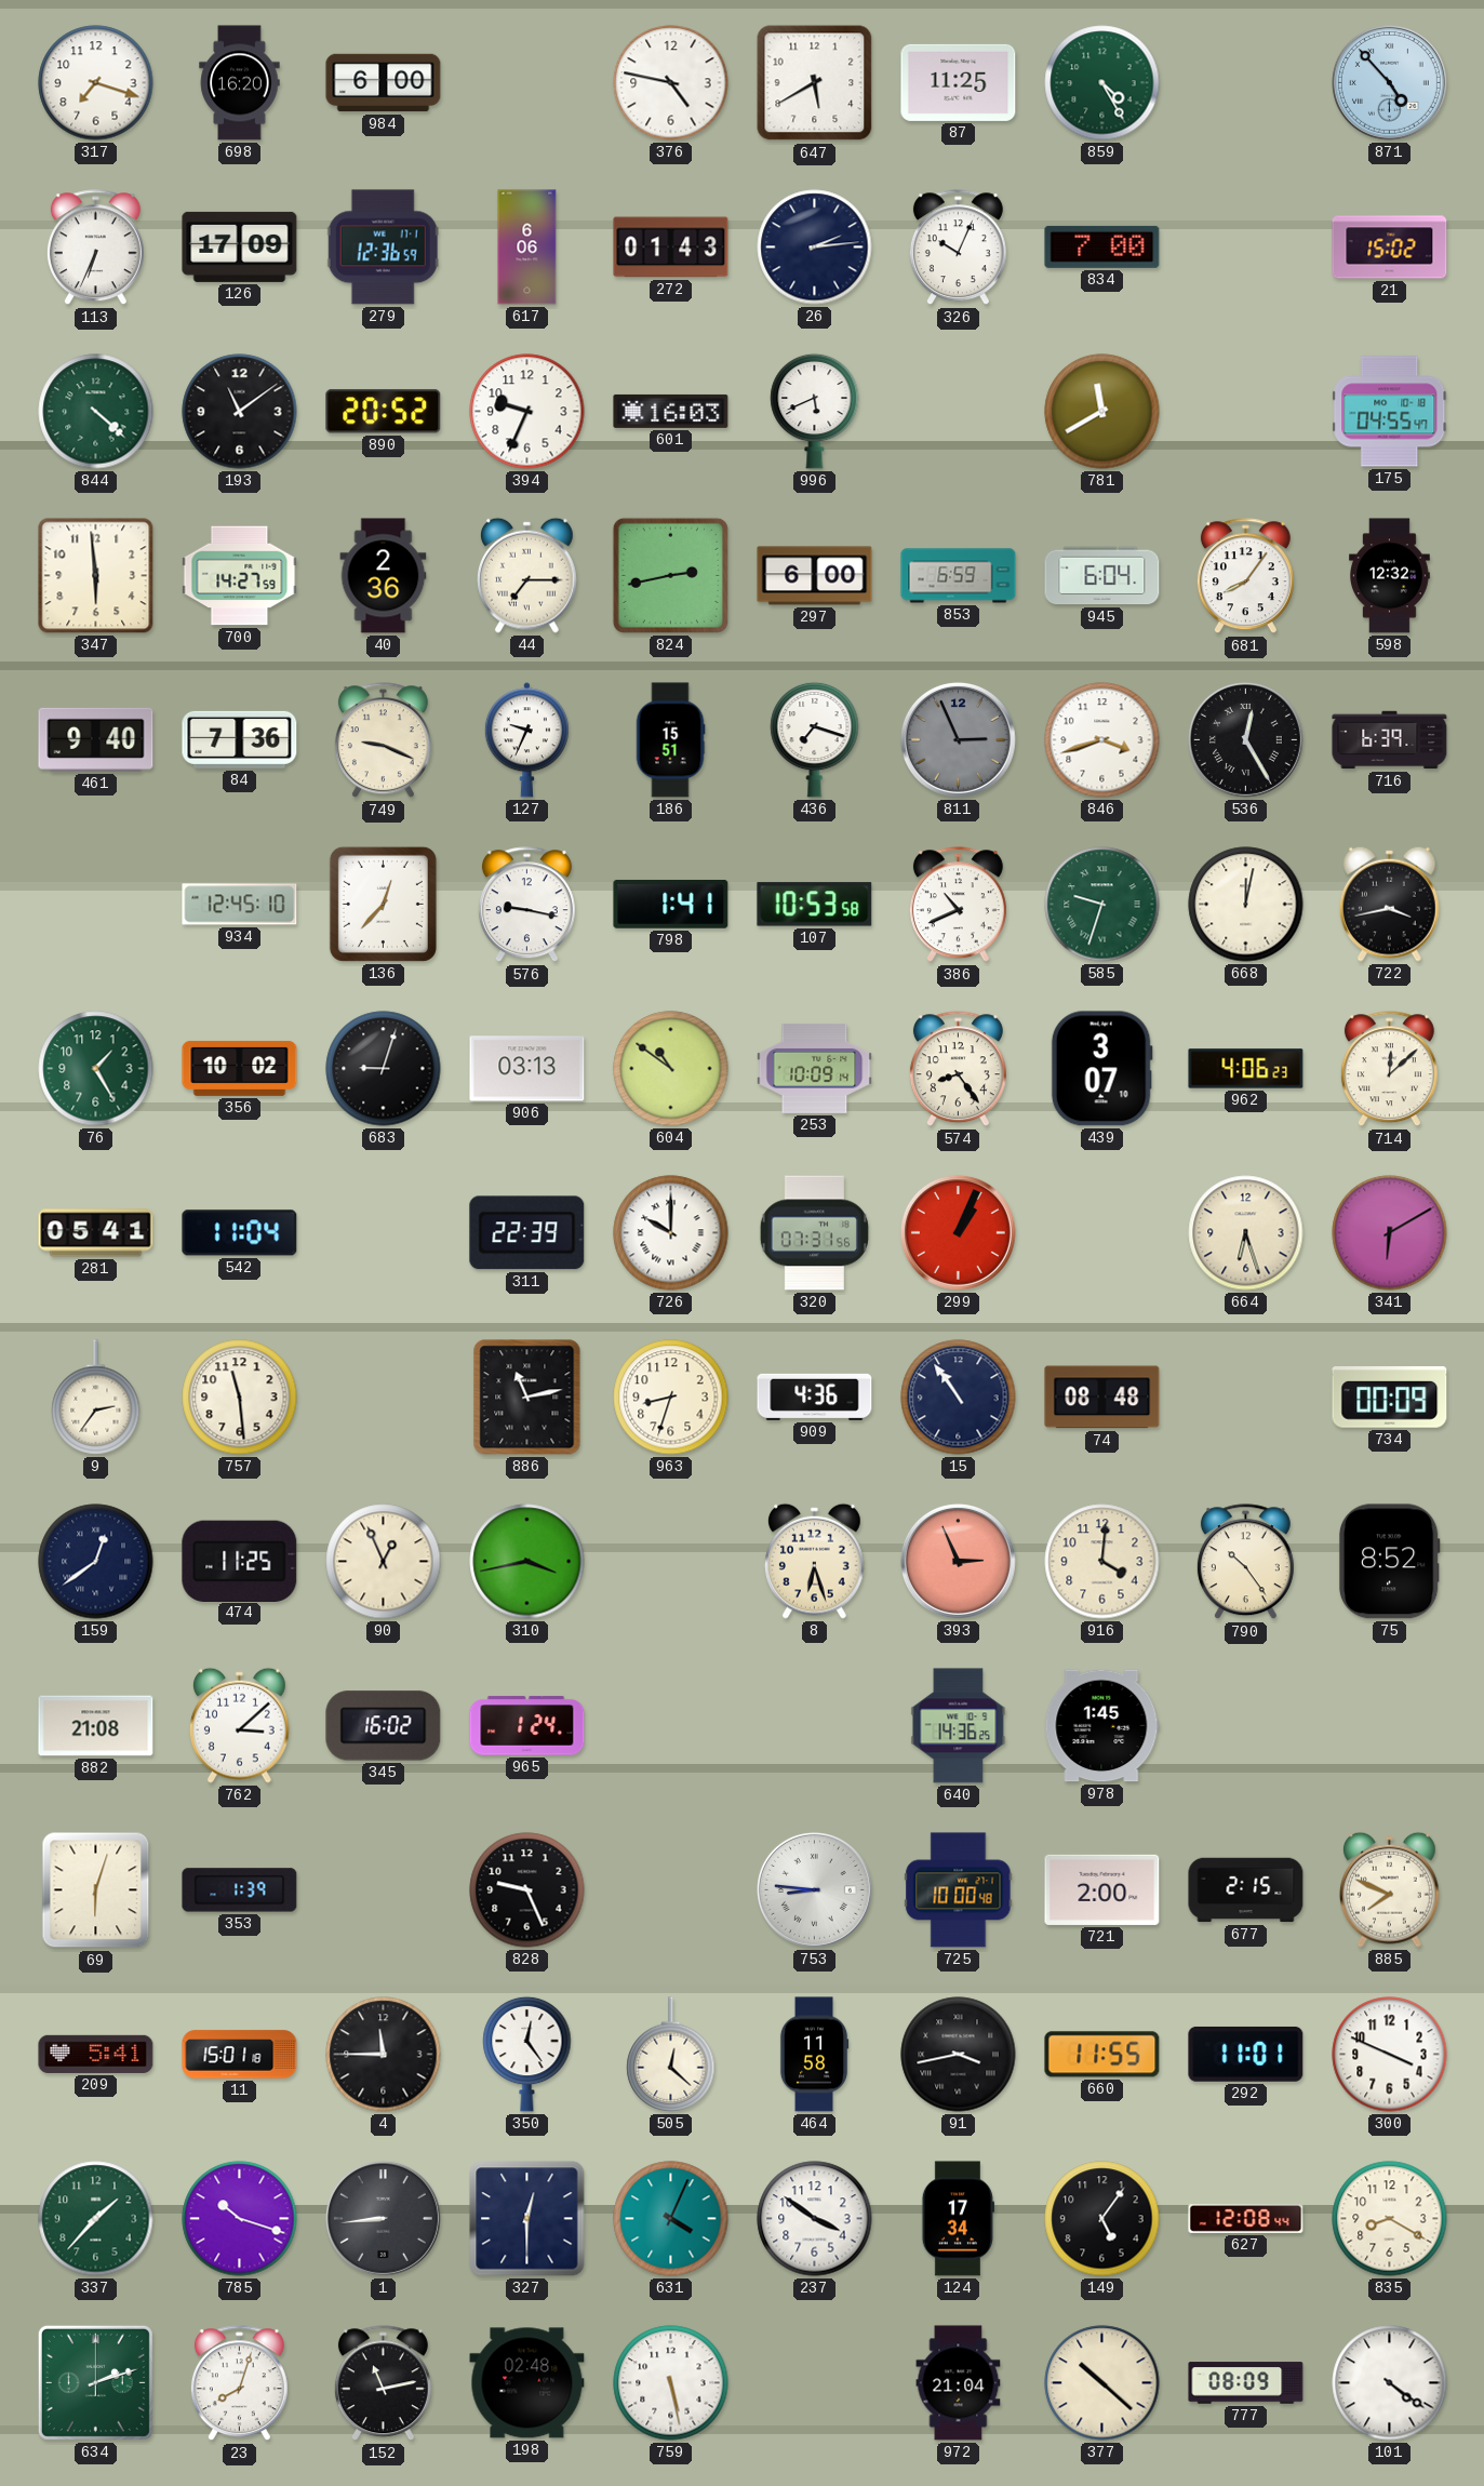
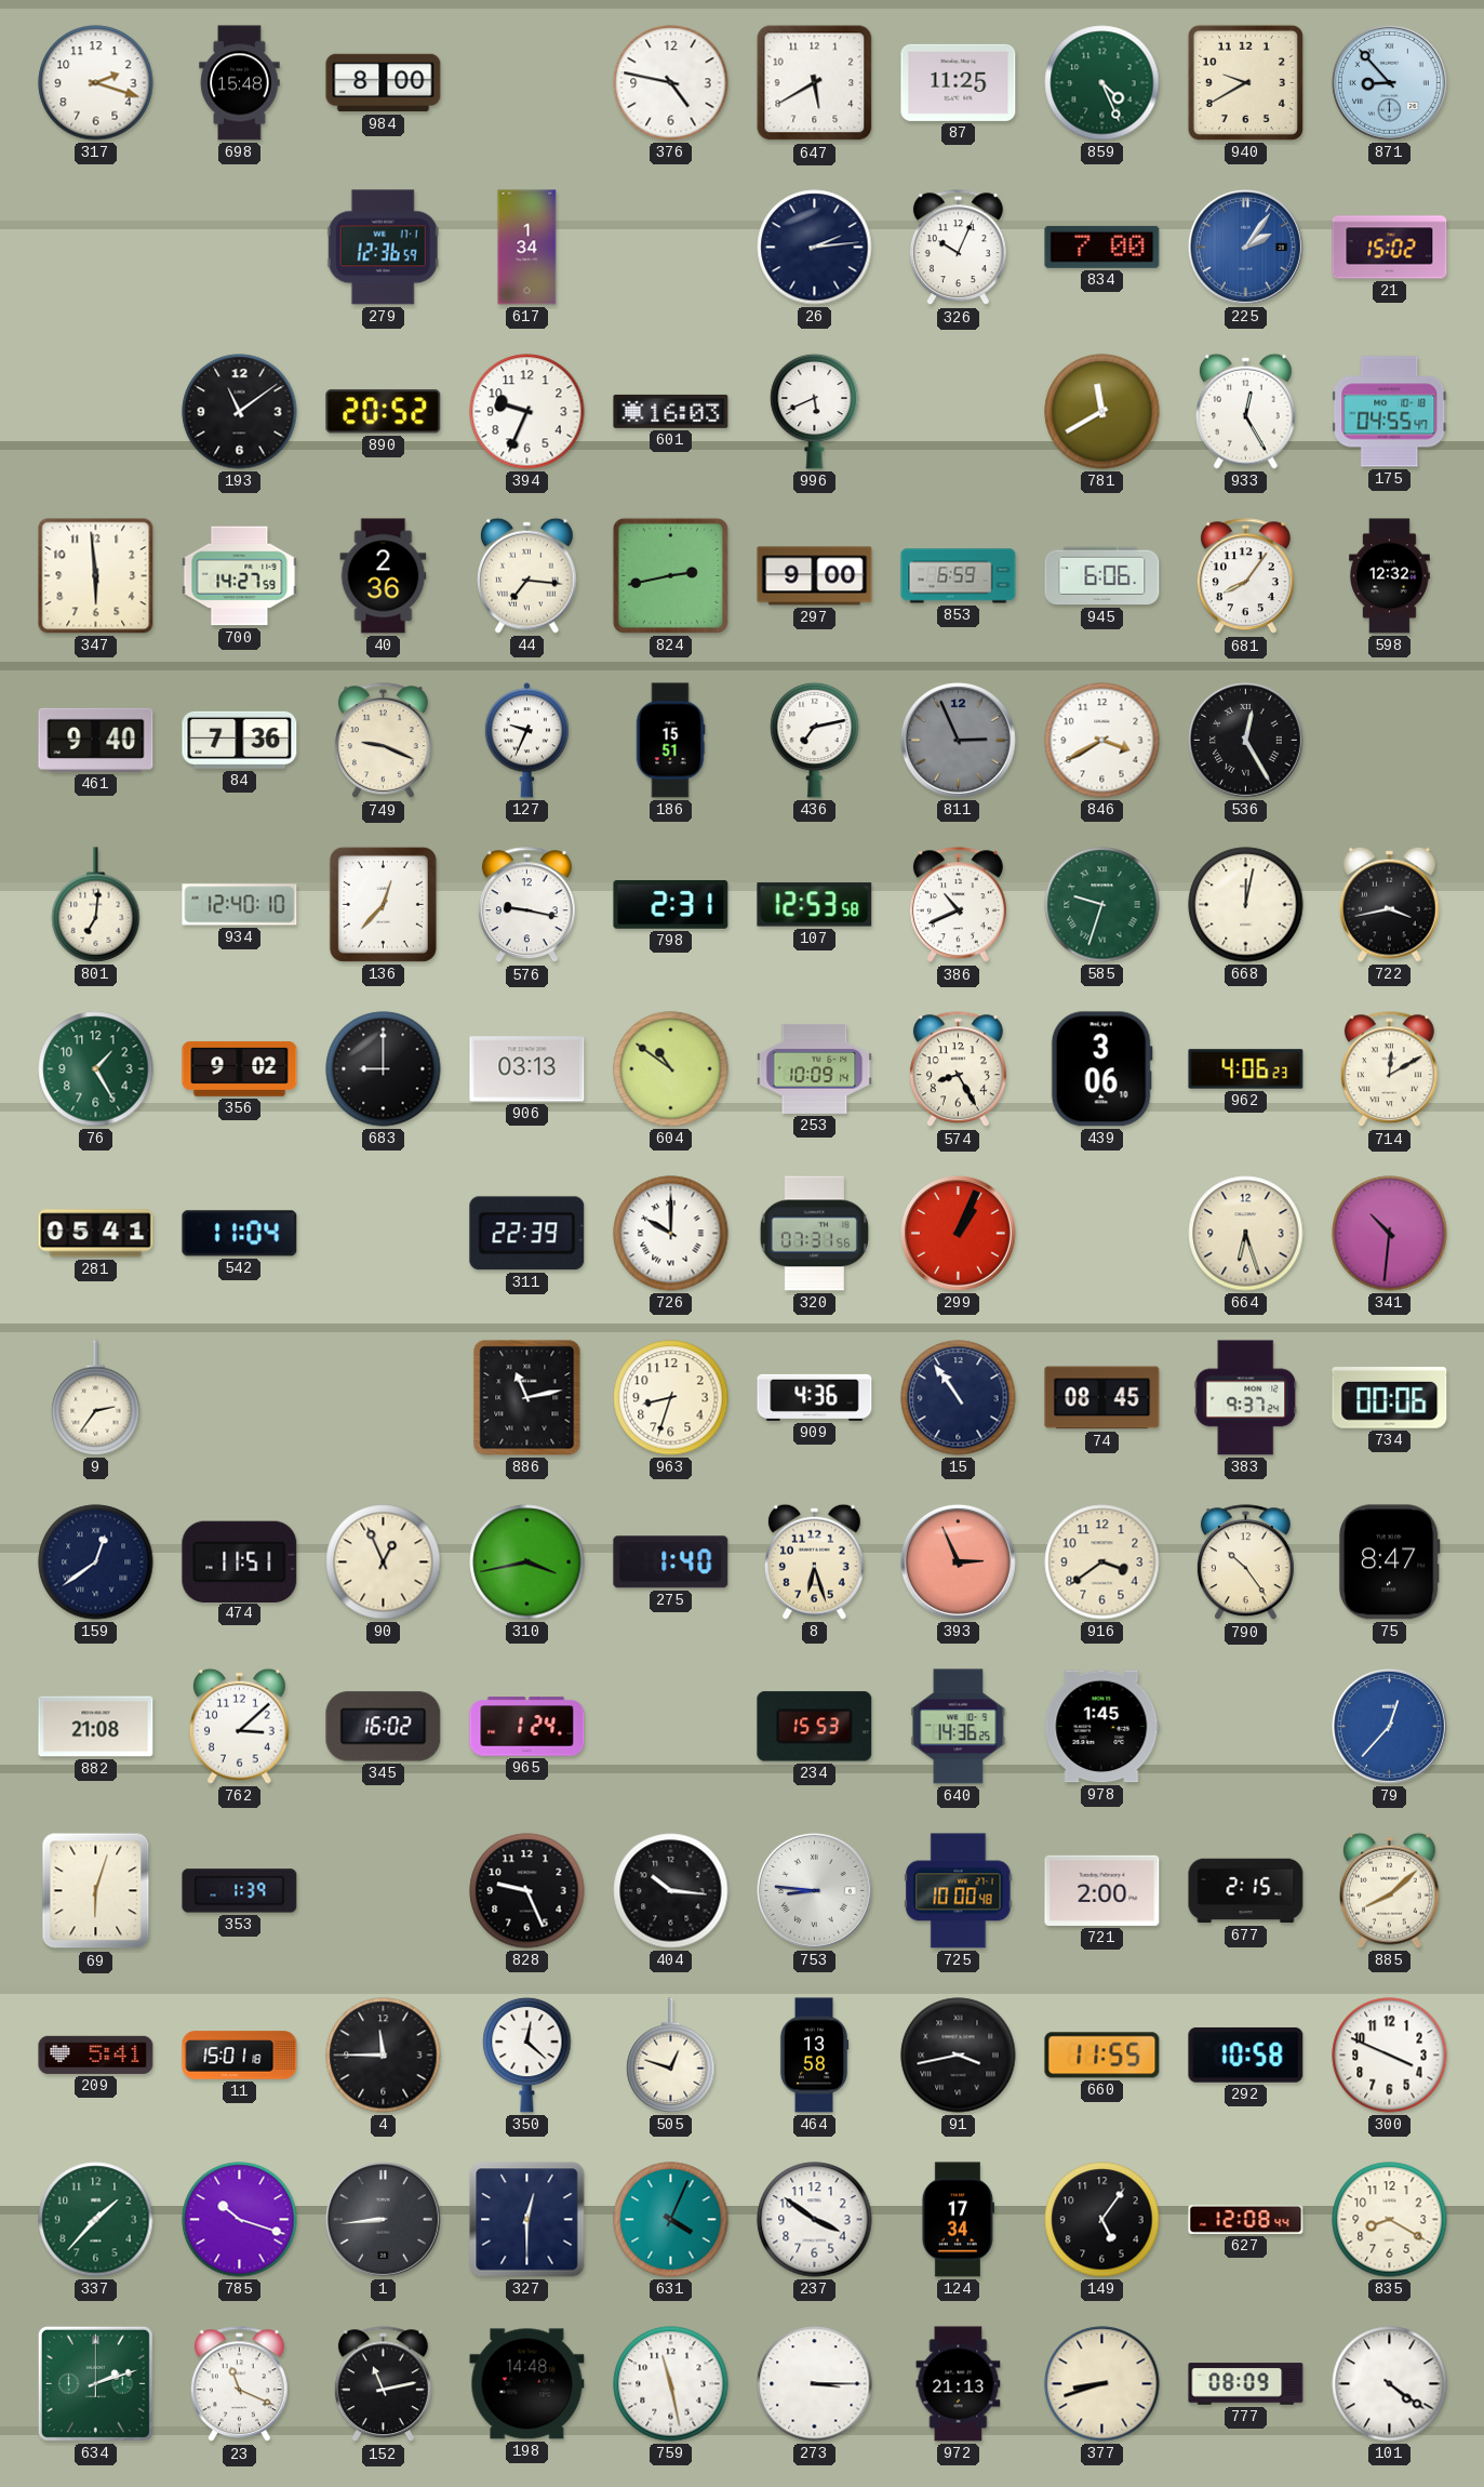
317: 7:18 -> 2:18 (96, 83)
698: 16:20 -> 15:48 (240, 83)
984: 6:00 -> 8:00 (384, 83)
859: 4:25 -> 4:26 (1102, 83)
940: none -> 9:40 (1245, 82)
871: 4:53 -> 8:53 (1389, 82)
113: 6:34 -> none (95, 248)
126: 17:09 -> none (240, 246)
617: 6:06 -> 1:34 (527, 248)
272: 01:43 -> none (671, 248)
225: none -> 2:06 (1245, 247)
844: 4:22 -> none (96, 412)
933: none -> 12:25 (1246, 411)
44: 7:15 -> 7:16 (527, 575)
297: 6:00 -> 9:00 (815, 576)
945: 6:04 -> 6:06 (1102, 576)
436: 7:18 -> 7:13 (815, 740)
846: 3:42 -> 3:40 (1102, 741)
716: 6:39 -> none (1390, 740)
801: none -> 7:01 (96, 905)
934: 12:45 -> 12:40 (240, 905)
798: 1:41 -> 2:31 (671, 904)
107: 10:53 -> 12:53 (815, 905)
356: 10:02 -> 9:02 (240, 1068)
683: 9:03 -> 9:00 (384, 1069)
574: 8:24 -> 8:25 (958, 1069)
439: 3:07 -> 3:06 (1101, 1069)
714: 12:08 -> 12:10 (1389, 1069)
341: 6:10 -> 10:31 (1390, 1234)
757: 11:29 -> none (240, 1398)
74: 08:48 -> 08:45 (1102, 1398)
383: none -> 9:37 (1246, 1398)
734: 00:09 -> 00:06 (1390, 1398)
474: 11:25 -> 11:51 (240, 1561)
275: none -> 1:40 (671, 1562)
916: 4:01 -> 3:39 (1102, 1562)
75: 8:52 -> 8:47 (1389, 1562)
234: none -> 15:53 (815, 1727)
79: none -> 12:37 (1389, 1726)
404: none -> 10:16 (671, 1891)
885: 7:49 -> 8:08 (1390, 1890)
350: 12:24 -> 12:22 (527, 2054)
505: 12:22 -> 12:48 (671, 2056)
464: 11:58 -> 13:58 (814, 2056)
292: 11:01 -> 10:58 (1246, 2054)
23: 8:03 -> 11:19 (239, 2384)
198: 02:48 -> 14:48 (527, 2384)
759: 5:28 -> 11:28 (671, 2384)
273: none -> 3:15 (815, 2384)
972: 21:04 -> 21:13 (959, 2384)
377: 10:22 -> 8:42 (1102, 2384)
